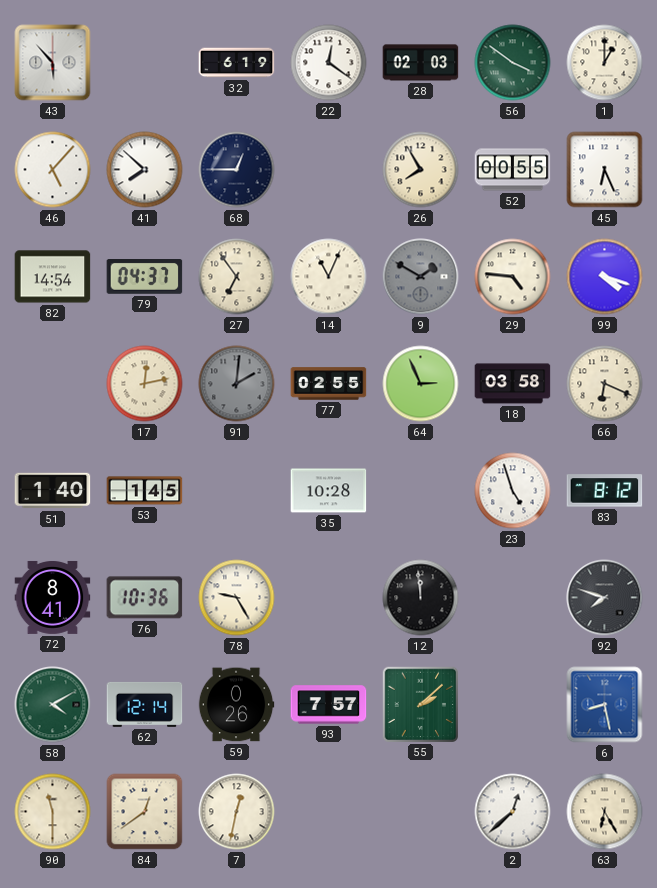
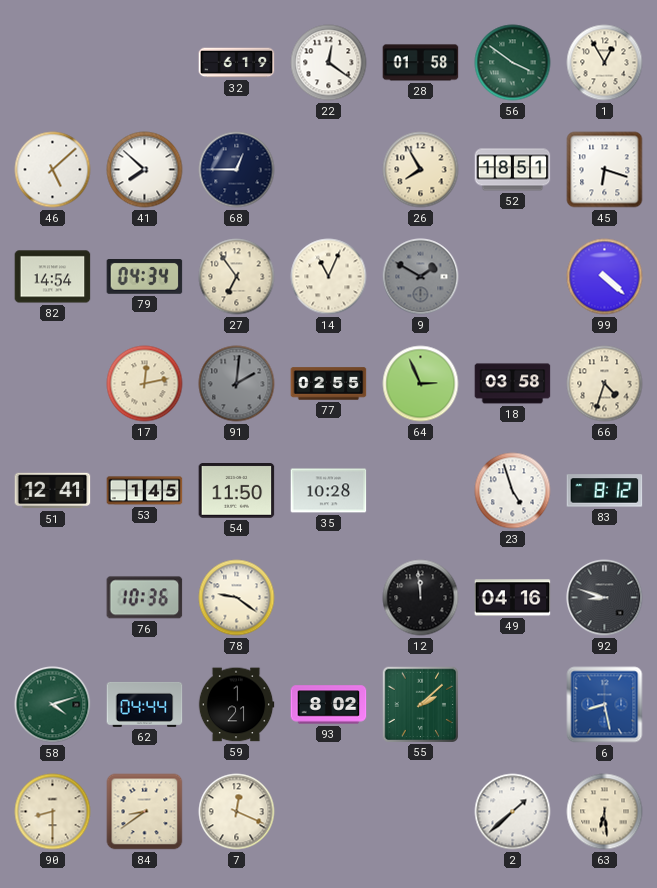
43: 5:53 -> none (53, 63)
28: 02:03 -> 01:58 (421, 63)
1: 1:00 -> 12:55 (605, 63)
46: 5:07 -> 5:08 (53, 170)
52: 00:55 -> 18:51 (513, 170)
45: 6:26 -> 6:18 (605, 170)
79: 04:37 -> 04:34 (145, 277)
29: 4:46 -> none (513, 277)
99: 4:18 -> 4:22 (605, 277)
66: 6:19 -> 4:33 (605, 384)
51: 1:40 -> 12:41 (53, 491)
54: none -> 11:50 (237, 491)
72: 8:41 -> none (53, 597)
78: 9:25 -> 9:21 (237, 598)
49: none -> 04:16 (513, 598)
92: 7:48 -> 8:48 (605, 598)
58: 4:10 -> 4:12 (53, 705)
62: 12:14 -> 04:44 (145, 704)
59: 0:26 -> 1:21 (236, 705)
93: 7:57 -> 8:02 (329, 705)
90: 11:30 -> 8:30 (53, 812)
84: 12:39 -> 8:39 (145, 812)
7: 12:32 -> 12:19 (237, 812)
2: 12:38 -> 1:38 (513, 812)
63: 6:25 -> 6:29 (605, 812)
